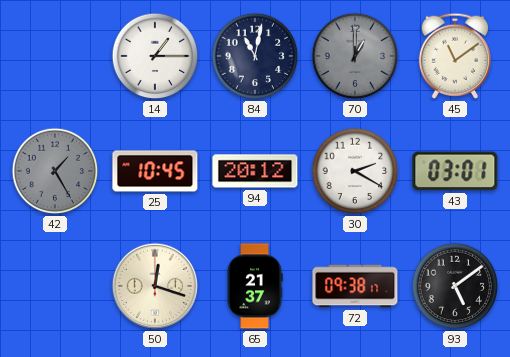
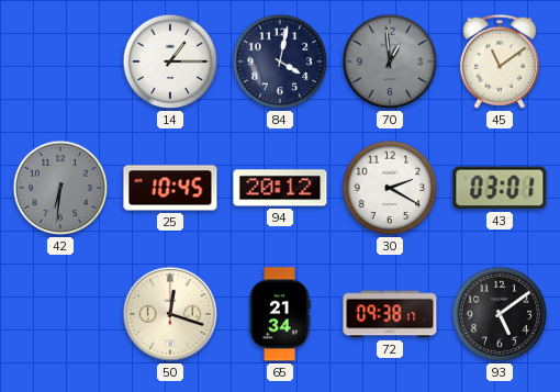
84: 11:02 -> 4:02 (280, 61)
70: 1:00 -> 12:59 (390, 61)
42: 1:25 -> 6:31 (60, 188)
65: 21:37 -> 21:34 (280, 314)
